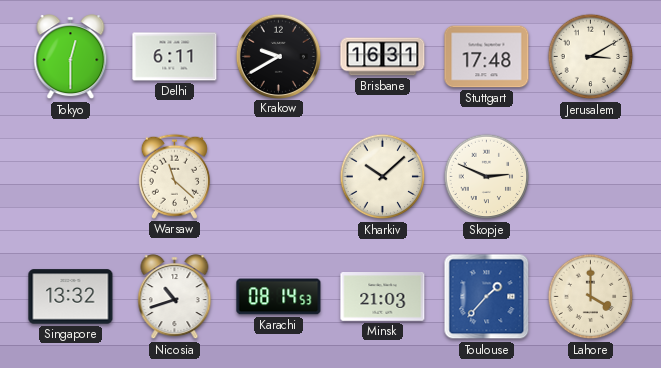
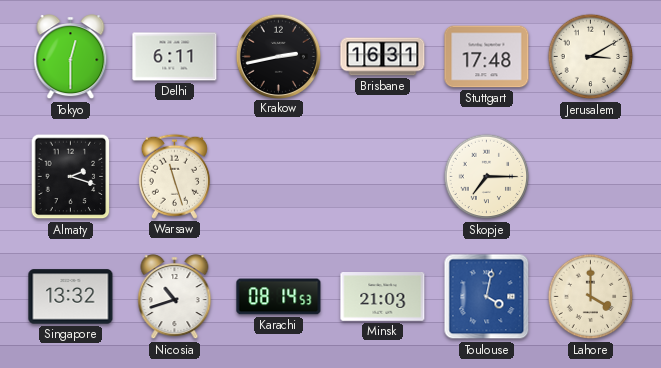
Krakow: 9:40 -> 2:43 (278, 56)
Almaty: none -> 2:18 (71, 177)
Warsaw: 11:22 -> 11:27 (174, 176)
Kharkiv: 10:08 -> none (383, 177)
Skopje: 2:49 -> 7:15 (487, 177)
Toulouse: 1:37 -> 4:02 (487, 297)
